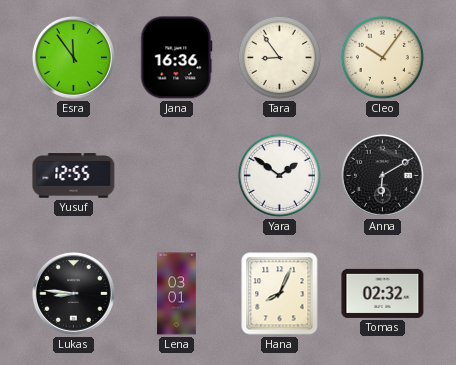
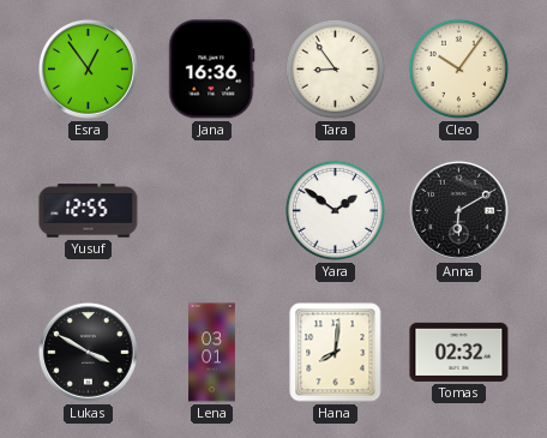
Esra: 11:54 -> 12:54 (88, 68)
Lukas: 8:46 -> 3:50 (88, 352)
Hana: 8:04 -> 8:01 (336, 353)
